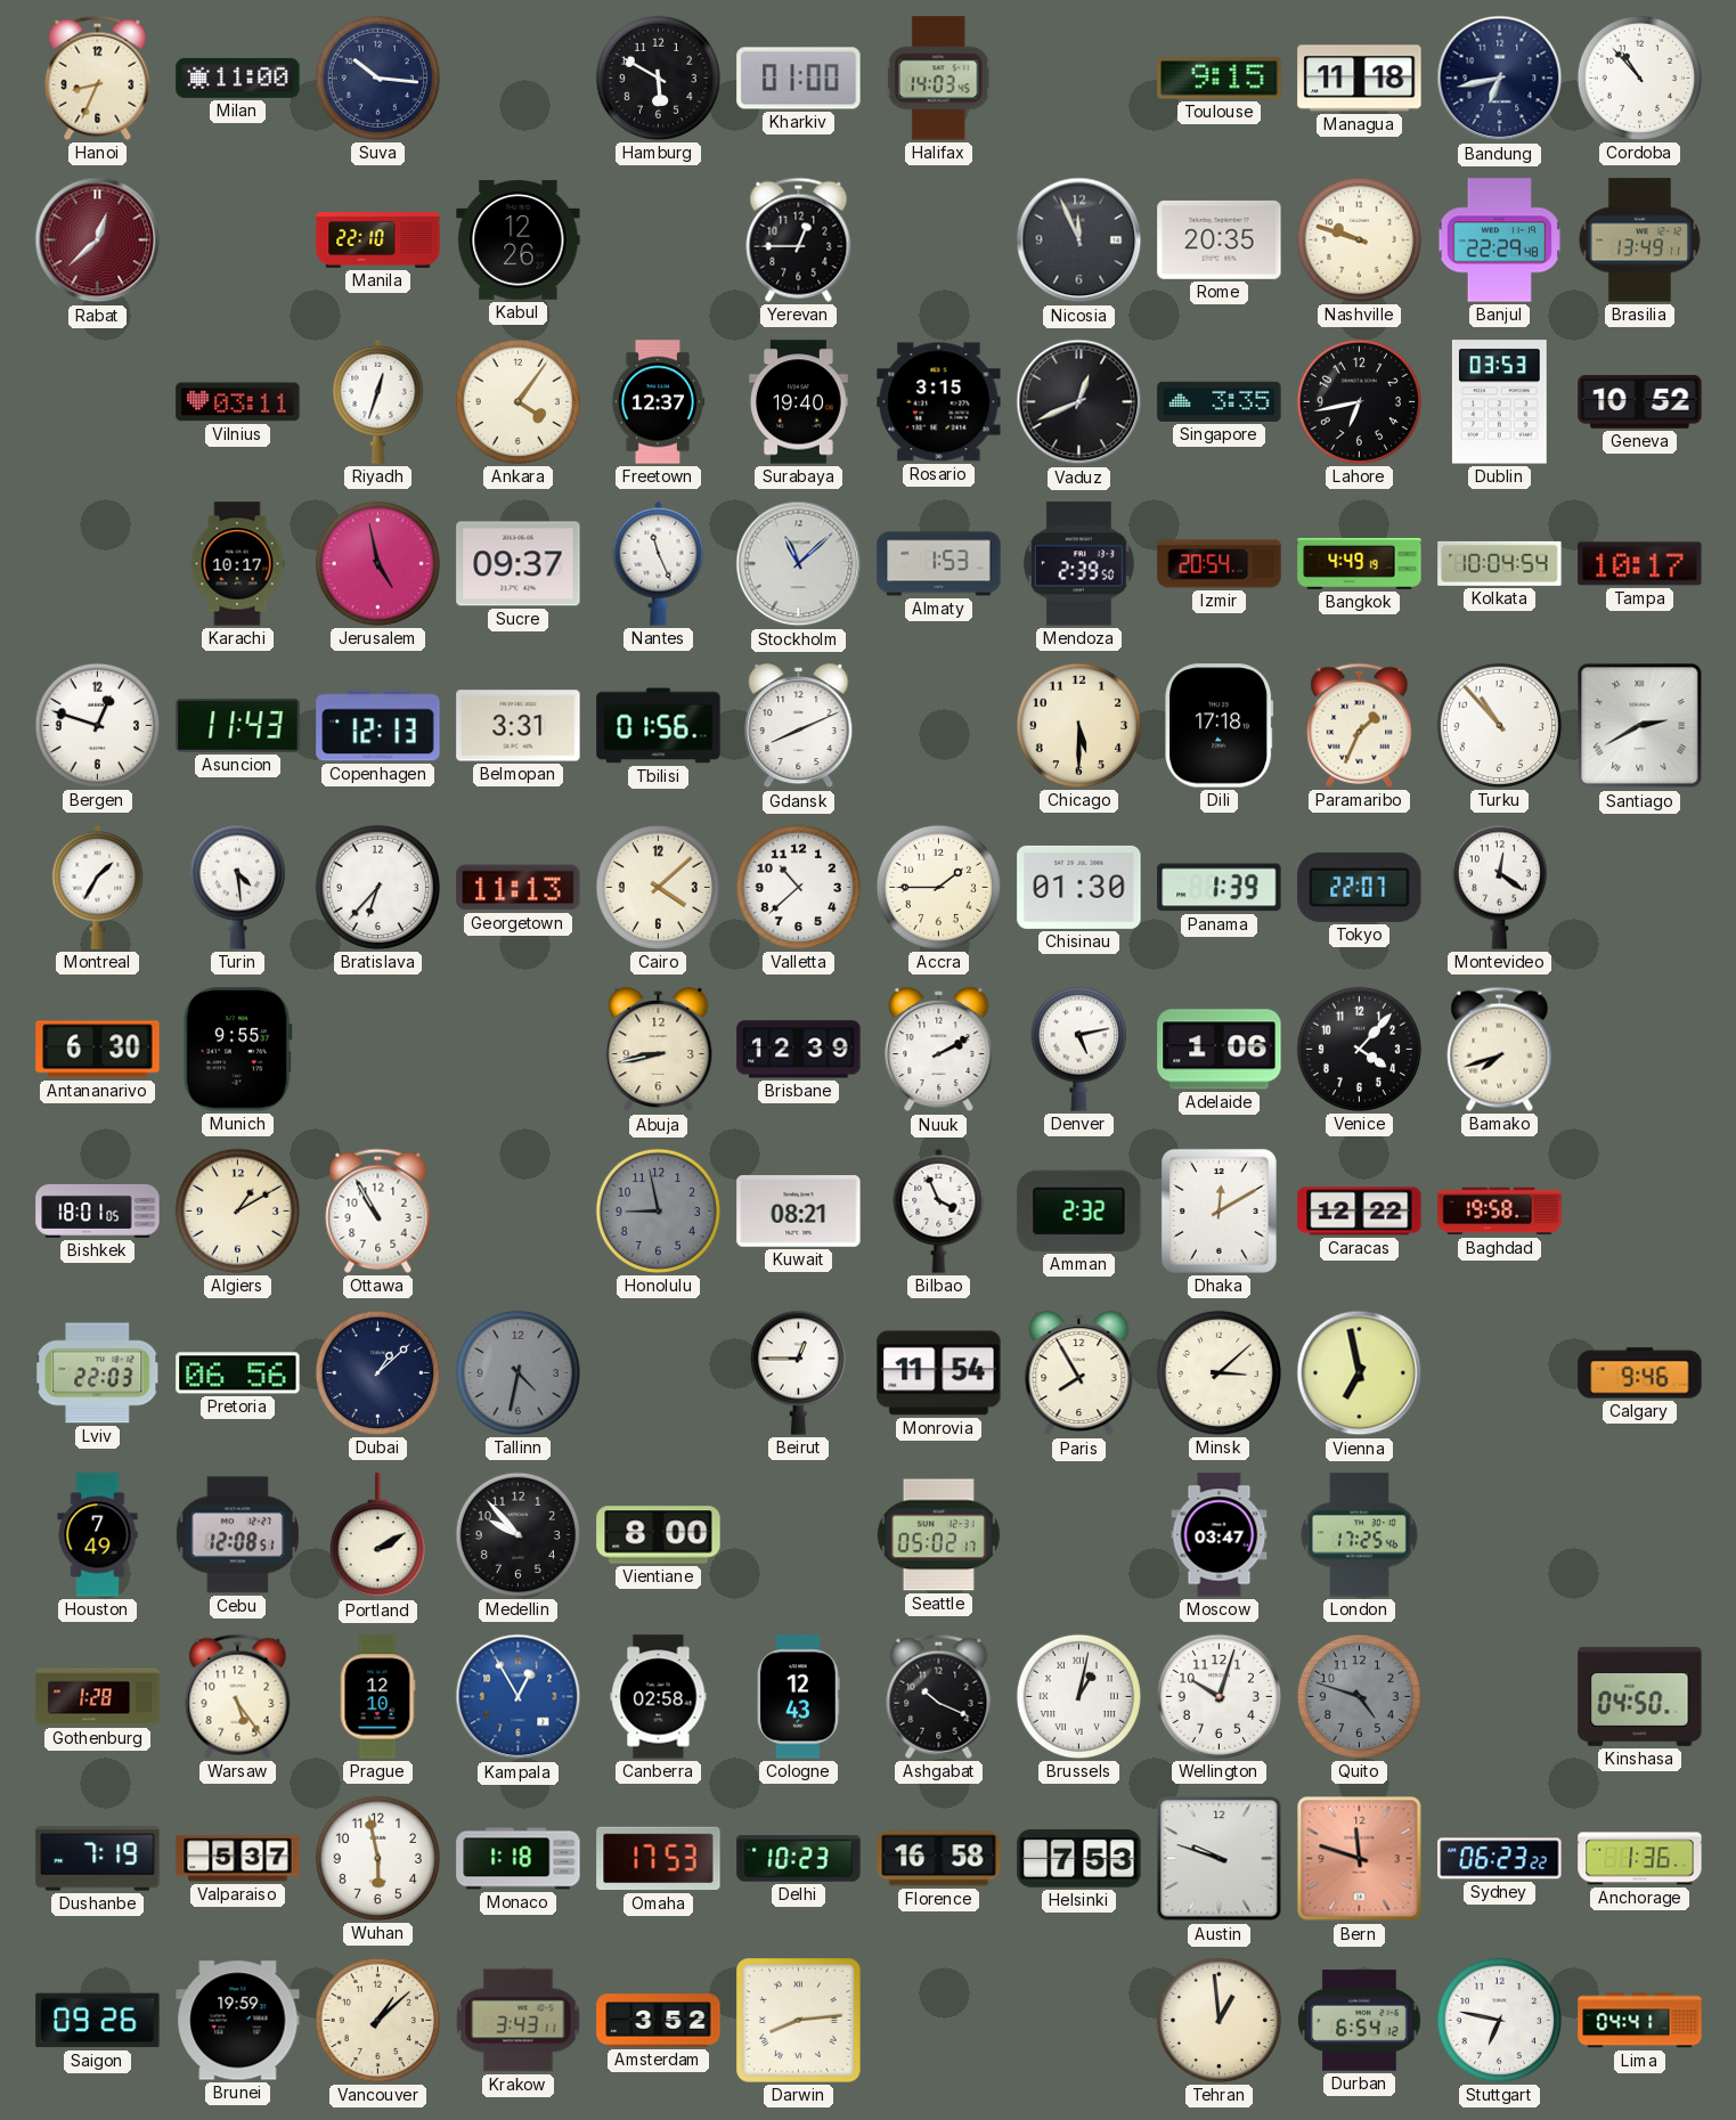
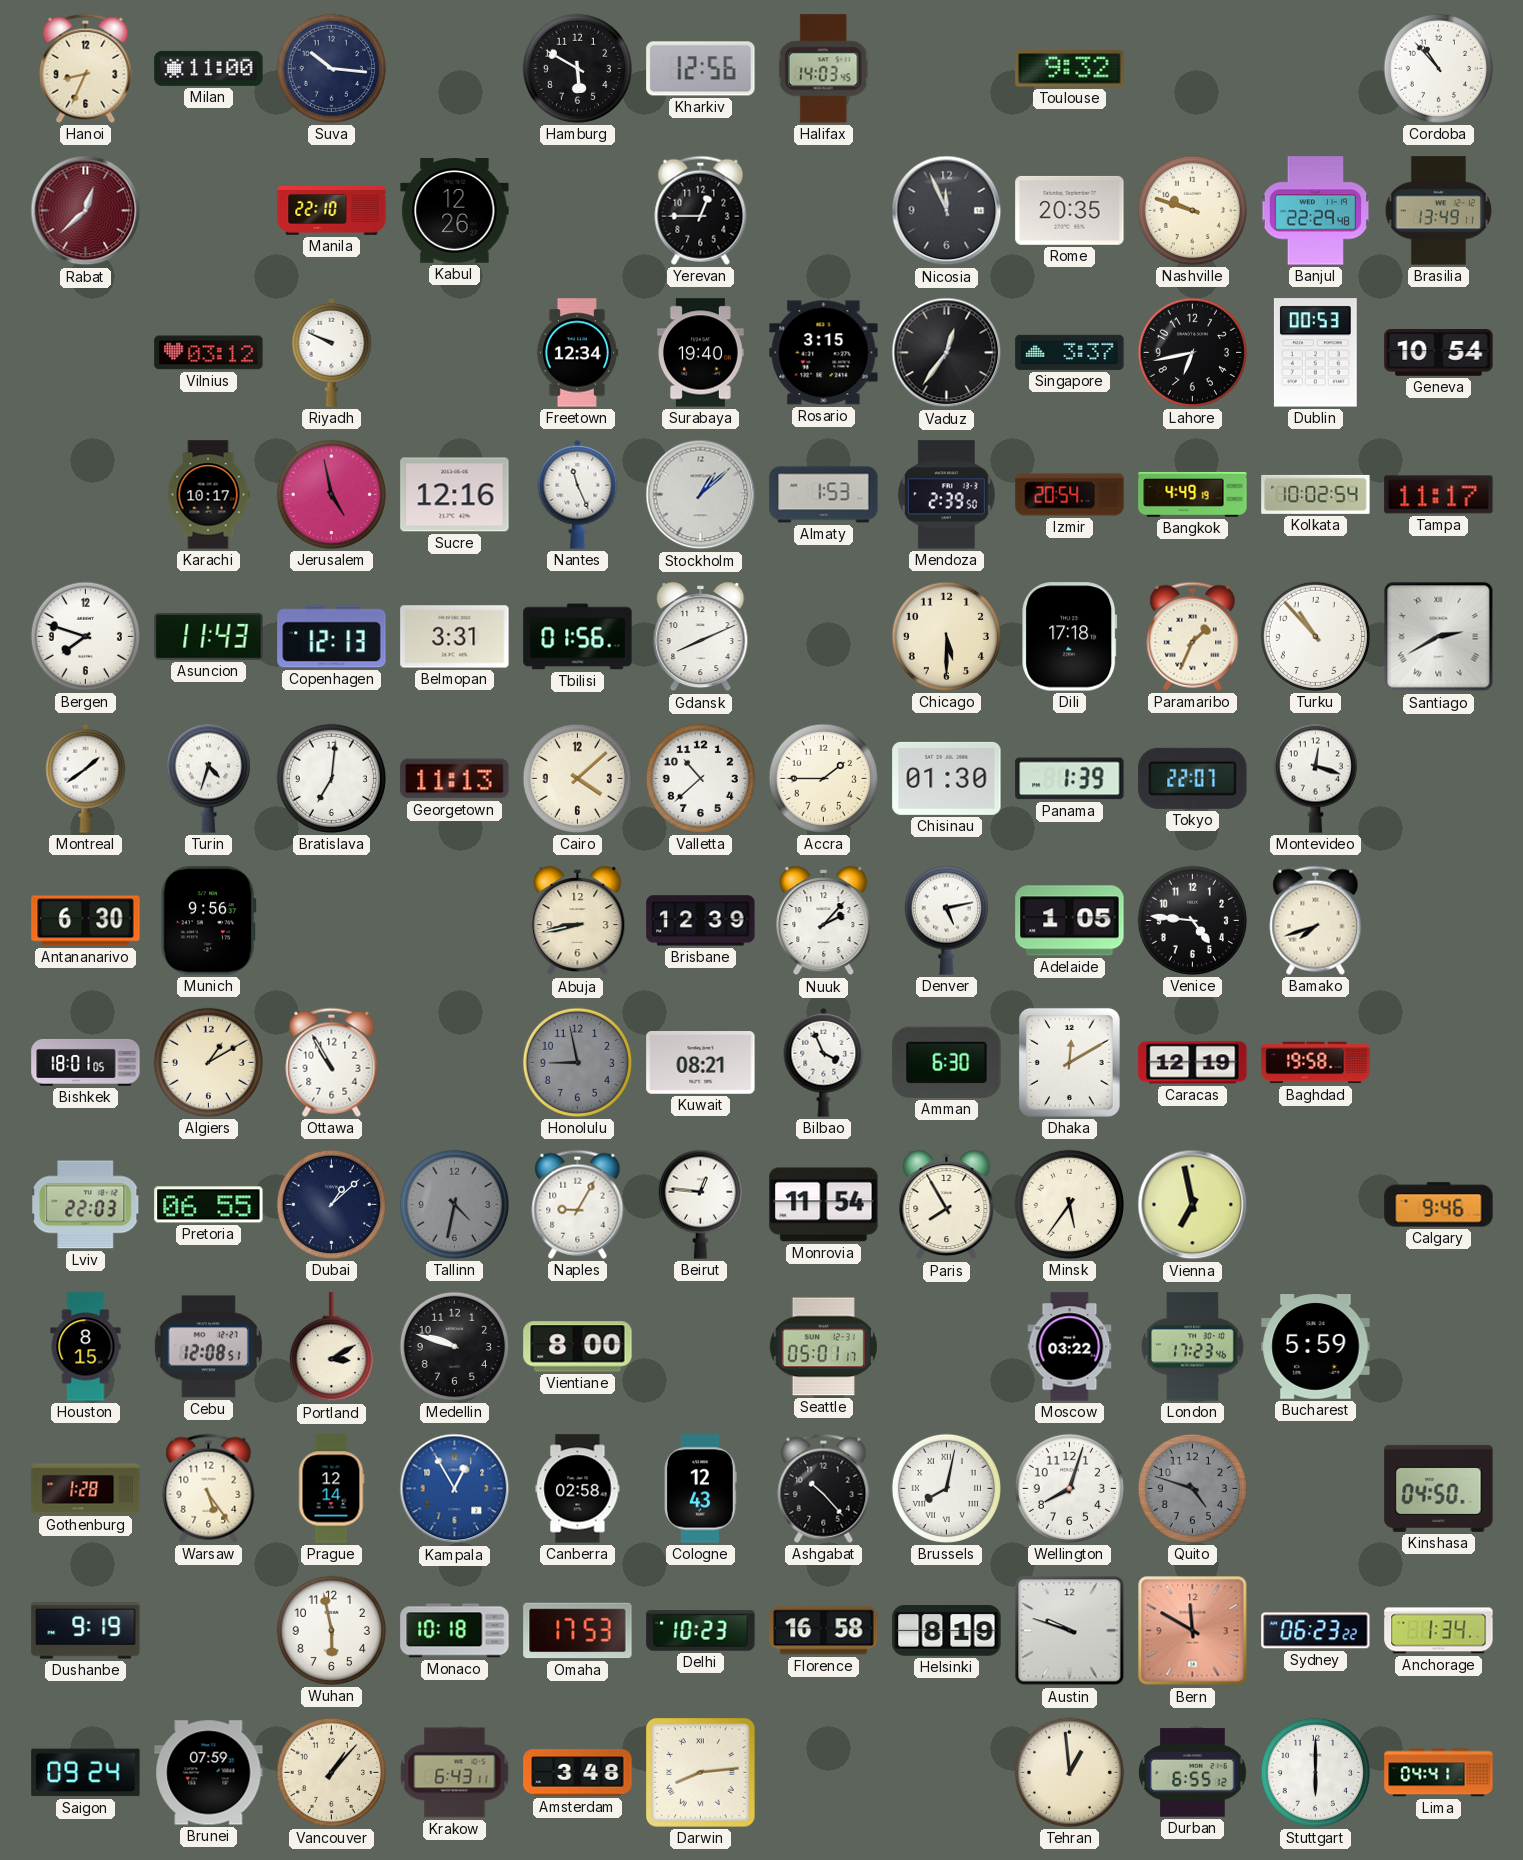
Kharkiv: 01:00 -> 12:56 (701, 69)
Toulouse: 9:15 -> 9:32 (1070, 69)
Managua: 11:18 -> none (1360, 79)
Bandung: 6:43 -> none (1500, 79)
Vilnius: 03:11 -> 03:12 (209, 353)
Riyadh: 12:33 -> 9:49 (332, 352)
Ankara: 4:06 -> none (517, 401)
Freetown: 12:37 -> 12:34 (577, 353)
Vaduz: 12:41 -> 12:36 (947, 353)
Singapore: 3:35 -> 3:37 (1070, 352)
Dublin: 03:53 -> 00:53 (1315, 353)
Geneva: 10:52 -> 10:54 (1439, 353)
Sucre: 09:37 -> 12:16 (455, 495)
Stockholm: 11:08 -> 1:08 (701, 495)
Kolkata: 10:04 -> 10:02 (1316, 494)
Tampa: 10:17 -> 11:17 (1439, 495)
Bergen: 12:48 -> 7:48 (85, 636)
Montreal: 1:35 -> 1:39 (86, 778)
Turin: 4:29 -> 4:33 (208, 778)
Bratislava: 6:37 -> 7:01 (331, 778)
Montevideo: 12:21 -> 12:18 (1315, 778)
Munich: 9:55 -> 9:56 (208, 921)
Nuuk: 2:10 -> 2:07 (824, 921)
Adelaide: 1:06 -> 1:05 (1070, 921)
Venice: 4:07 -> 4:46 (1192, 920)
Amman: 2:32 -> 6:30 (947, 1062)
Caracas: 12:22 -> 12:19 (1193, 1063)
Pretoria: 06:56 -> 06:55 (209, 1205)
Naples: none -> 9:05 (578, 1204)
Beirut: 12:45 -> 12:46 (700, 1204)
Minsk: 3:08 -> 5:36 (1069, 1204)
Houston: 7:49 -> 8:15 (86, 1347)
Portland: 2:10 -> 3:10 (331, 1347)
Medellin: 9:53 -> 9:48 (454, 1346)
Seattle: 05:02 -> 05:01 (823, 1347)
Moscow: 03:47 -> 03:22 (1070, 1347)
London: 17:25 -> 17:23 (1192, 1347)
Bucharest: none -> 5:59 (1316, 1347)
Prague: 12:10 -> 12:14 (331, 1489)
Ashgabat: 10:19 -> 10:23 (824, 1488)
Brussels: 1:02 -> 8:02 (946, 1488)
Wellington: 10:03 -> 8:03 (1069, 1488)
Dushanbe: 7:19 -> 9:19 (86, 1631)
Valparaiso: 5:37 -> none (238, 1859)
Monaco: 1:18 -> 10:18 (455, 1631)
Helsinki: 7:53 -> 8:19 (947, 1631)
Bern: 11:48 -> 11:50 (1193, 1631)
Anchorage: 1:36 -> 1:34 (1439, 1631)
Saigon: 09:26 -> 09:24 (86, 1773)
Brunei: 19:59 -> 07:59 (209, 1773)
Vancouver: 1:08 -> 1:07 (331, 1772)
Krakow: 3:43 -> 6:43 (455, 1773)
Amsterdam: 3:52 -> 3:48 (578, 1773)
Durban: 6:54 -> 6:55 (1193, 1773)
Stuttgart: 6:47 -> 6:00 (1315, 1772)
